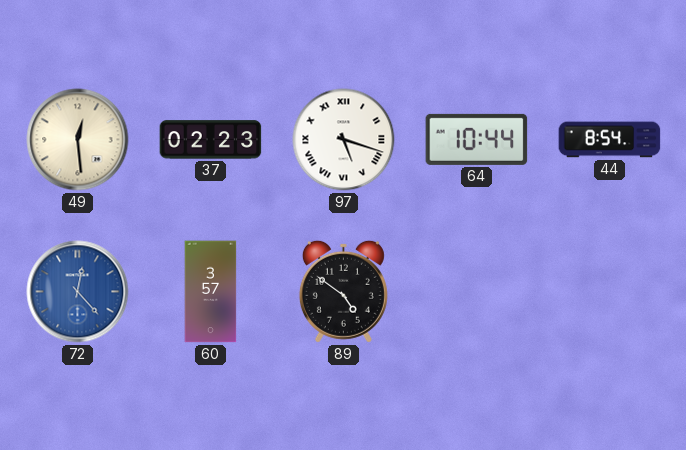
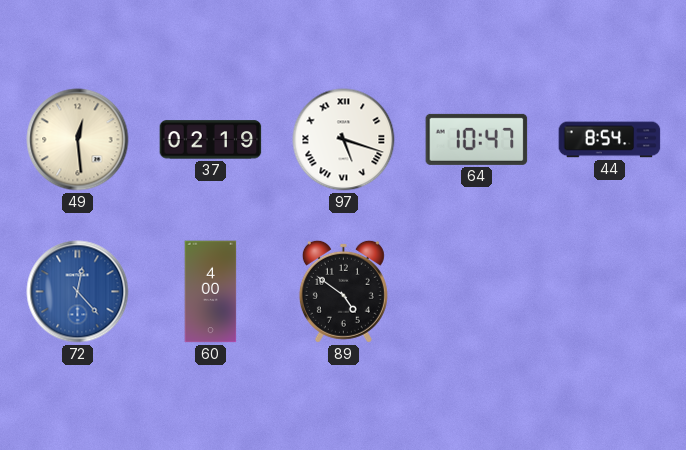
37: 02:23 -> 02:19 (211, 140)
64: 10:44 -> 10:47 (477, 139)
60: 3:57 -> 4:00 (211, 292)
